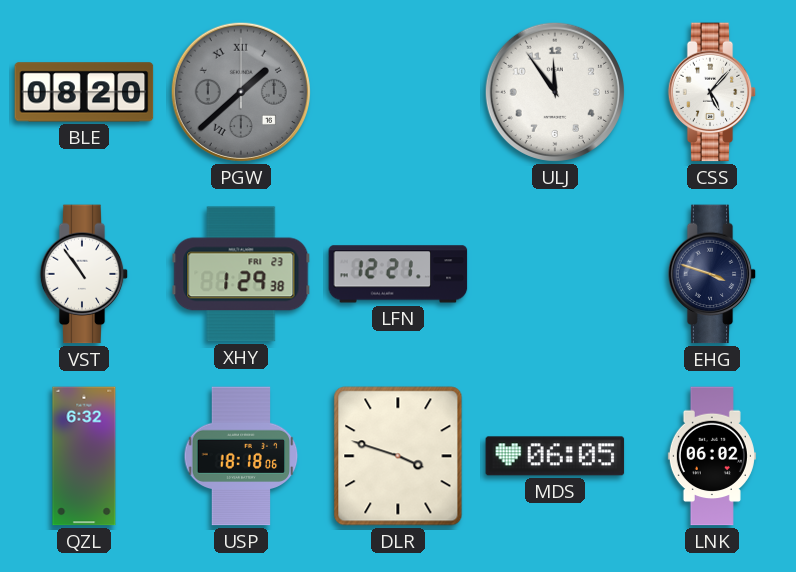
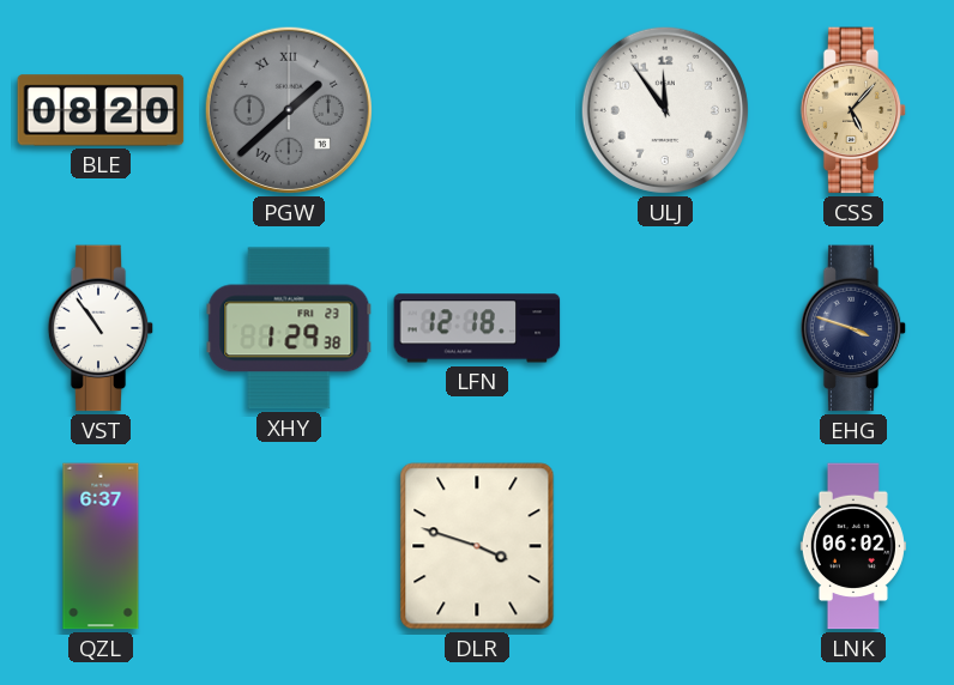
CSS dial: white -> champagne (853, 110)
LFN: 12:21 -> 12:18 (477, 328)
QZL: 6:32 -> 6:37 (101, 546)
USP: 18:18 -> none (241, 456)
MDS: 06:05 -> none (555, 456)
